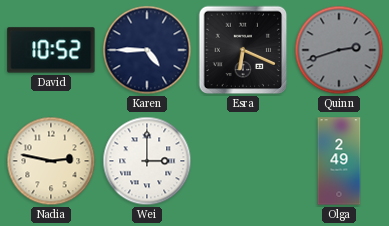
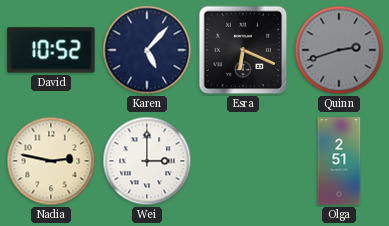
Karen: 4:45 -> 5:07 (147, 50)
Olga: 2:49 -> 2:51 (339, 161)
